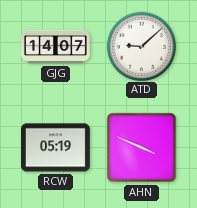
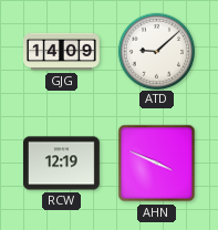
GJG: 14:07 -> 14:09 (62, 52)
RCW: 05:19 -> 12:19 (62, 164)
